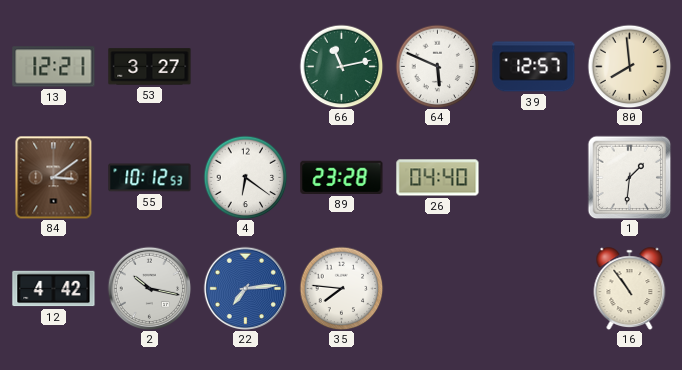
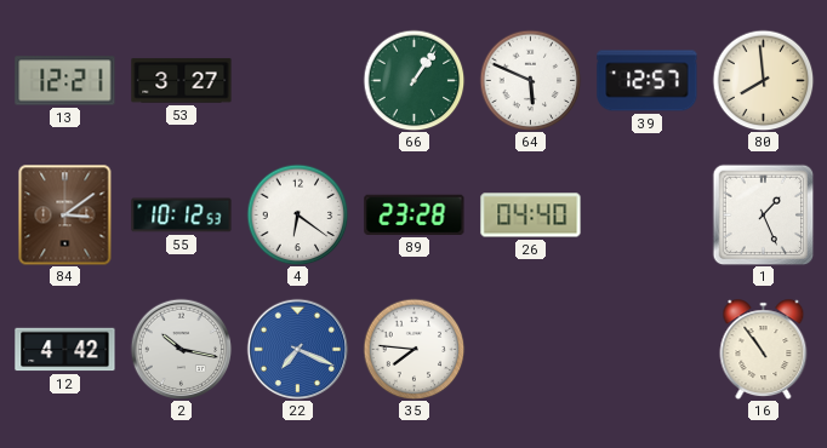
66: 11:13 -> 1:06 (413, 80)
1: 1:31 -> 1:26 (763, 214)
22: 7:14 -> 7:19 (297, 349)
